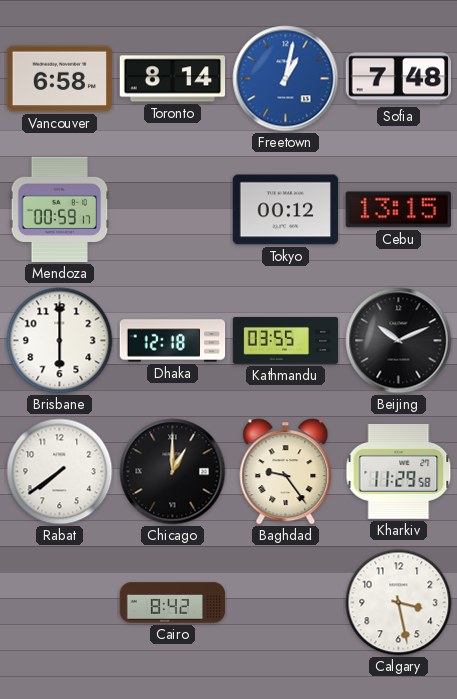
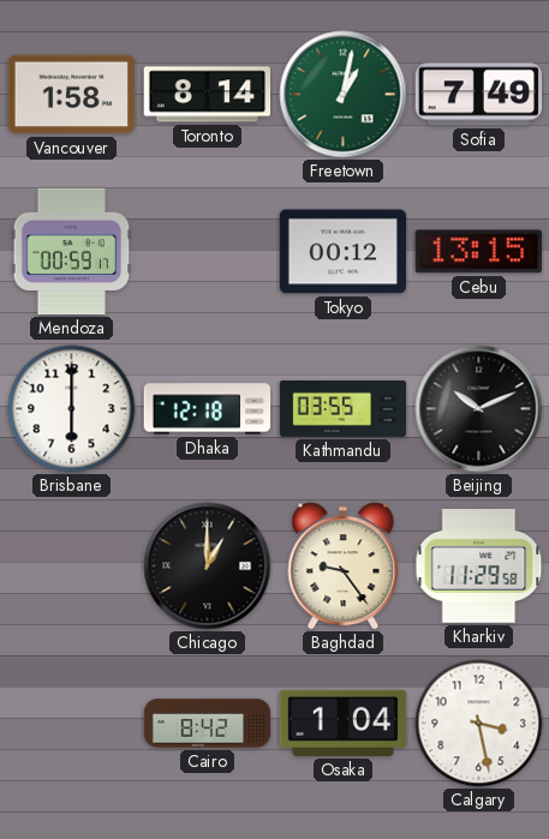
Vancouver: 6:58 -> 1:58 (72, 95)
Freetown dial: blue -> green (344, 95)
Sofia: 7:48 -> 7:49 (479, 95)
Rabat: 7:39 -> none (60, 472)
Osaka: none -> 1:04 (344, 723)
